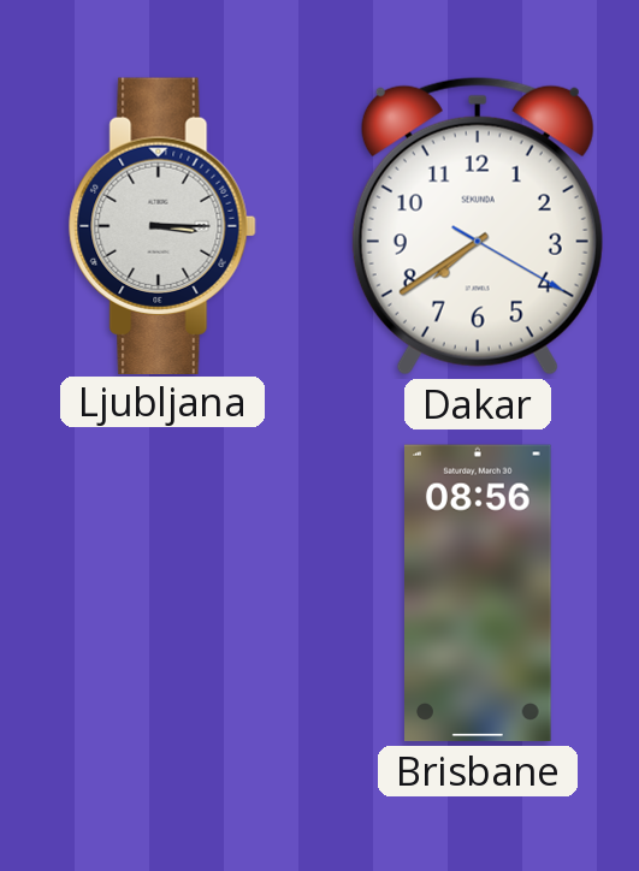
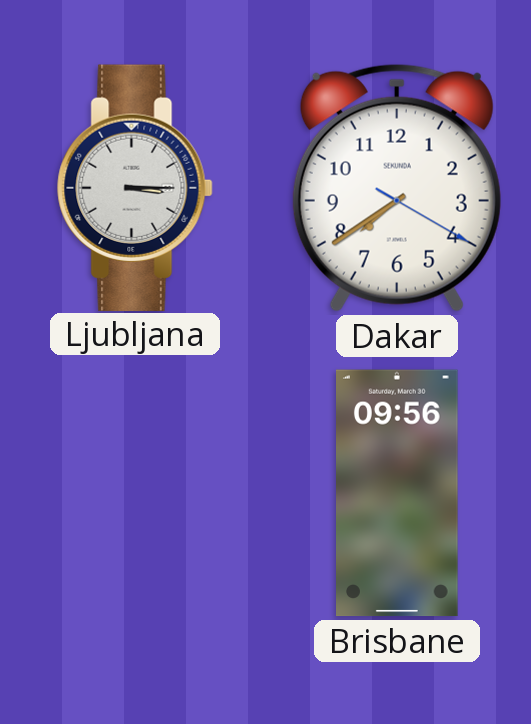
Brisbane: 08:56 -> 09:56 (398, 493)
